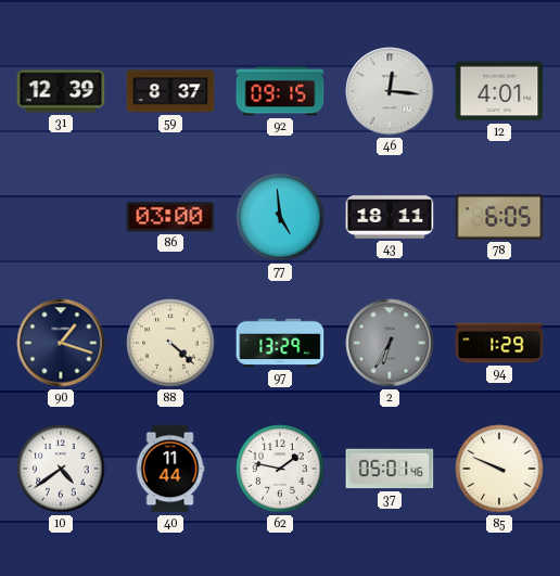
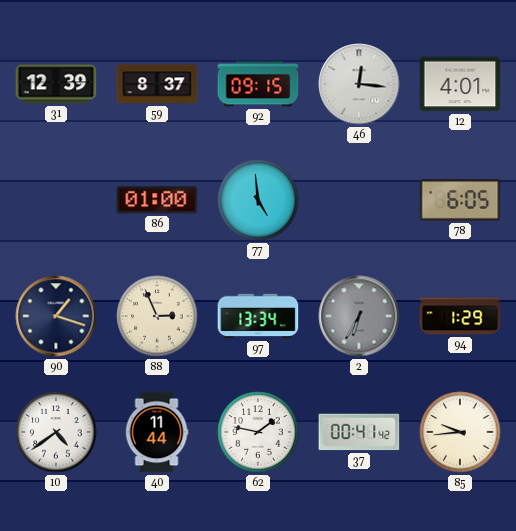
86: 03:00 -> 01:00 (157, 200)
43: 18:11 -> none (390, 217)
88: 4:22 -> 2:56 (157, 316)
97: 13:29 -> 13:34 (258, 316)
37: 05:01 -> 00:41 (359, 432)
85: 9:49 -> 9:44 (460, 432)
